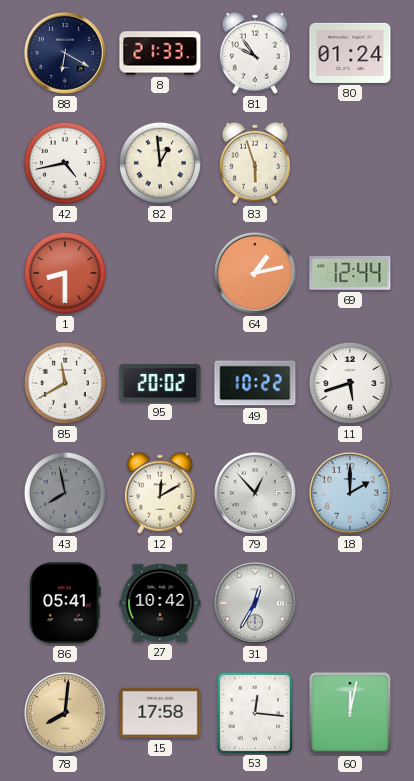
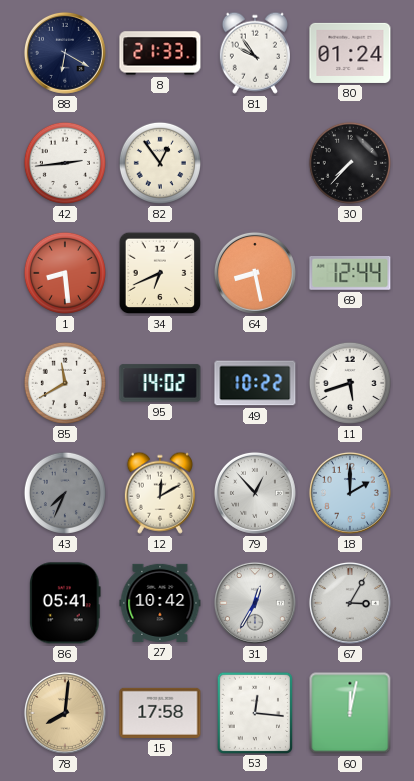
42: 4:43 -> 2:44 (65, 163)
82: 12:59 -> 12:54 (160, 163)
83: 5:57 -> none (255, 163)
30: none -> 7:37 (350, 163)
1: 8:30 -> 8:29 (65, 273)
34: none -> 6:41 (160, 273)
64: 1:13 -> 8:28 (255, 273)
95: 20:02 -> 14:02 (160, 383)
43: 7:58 -> 7:34 (65, 493)
67: none -> 3:05 (350, 603)
